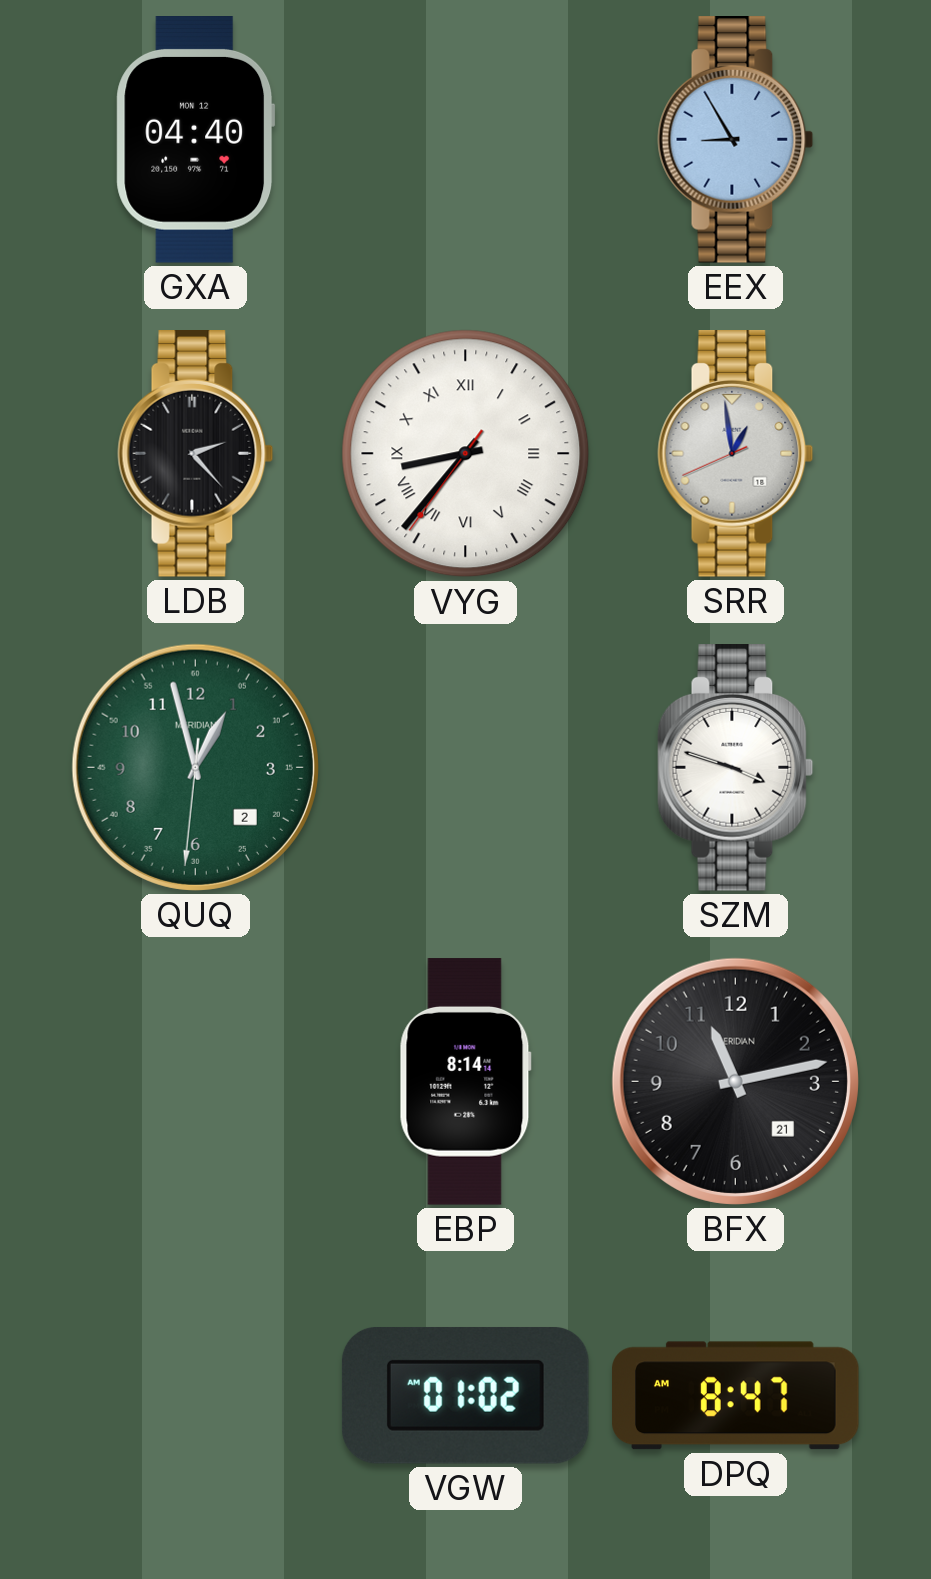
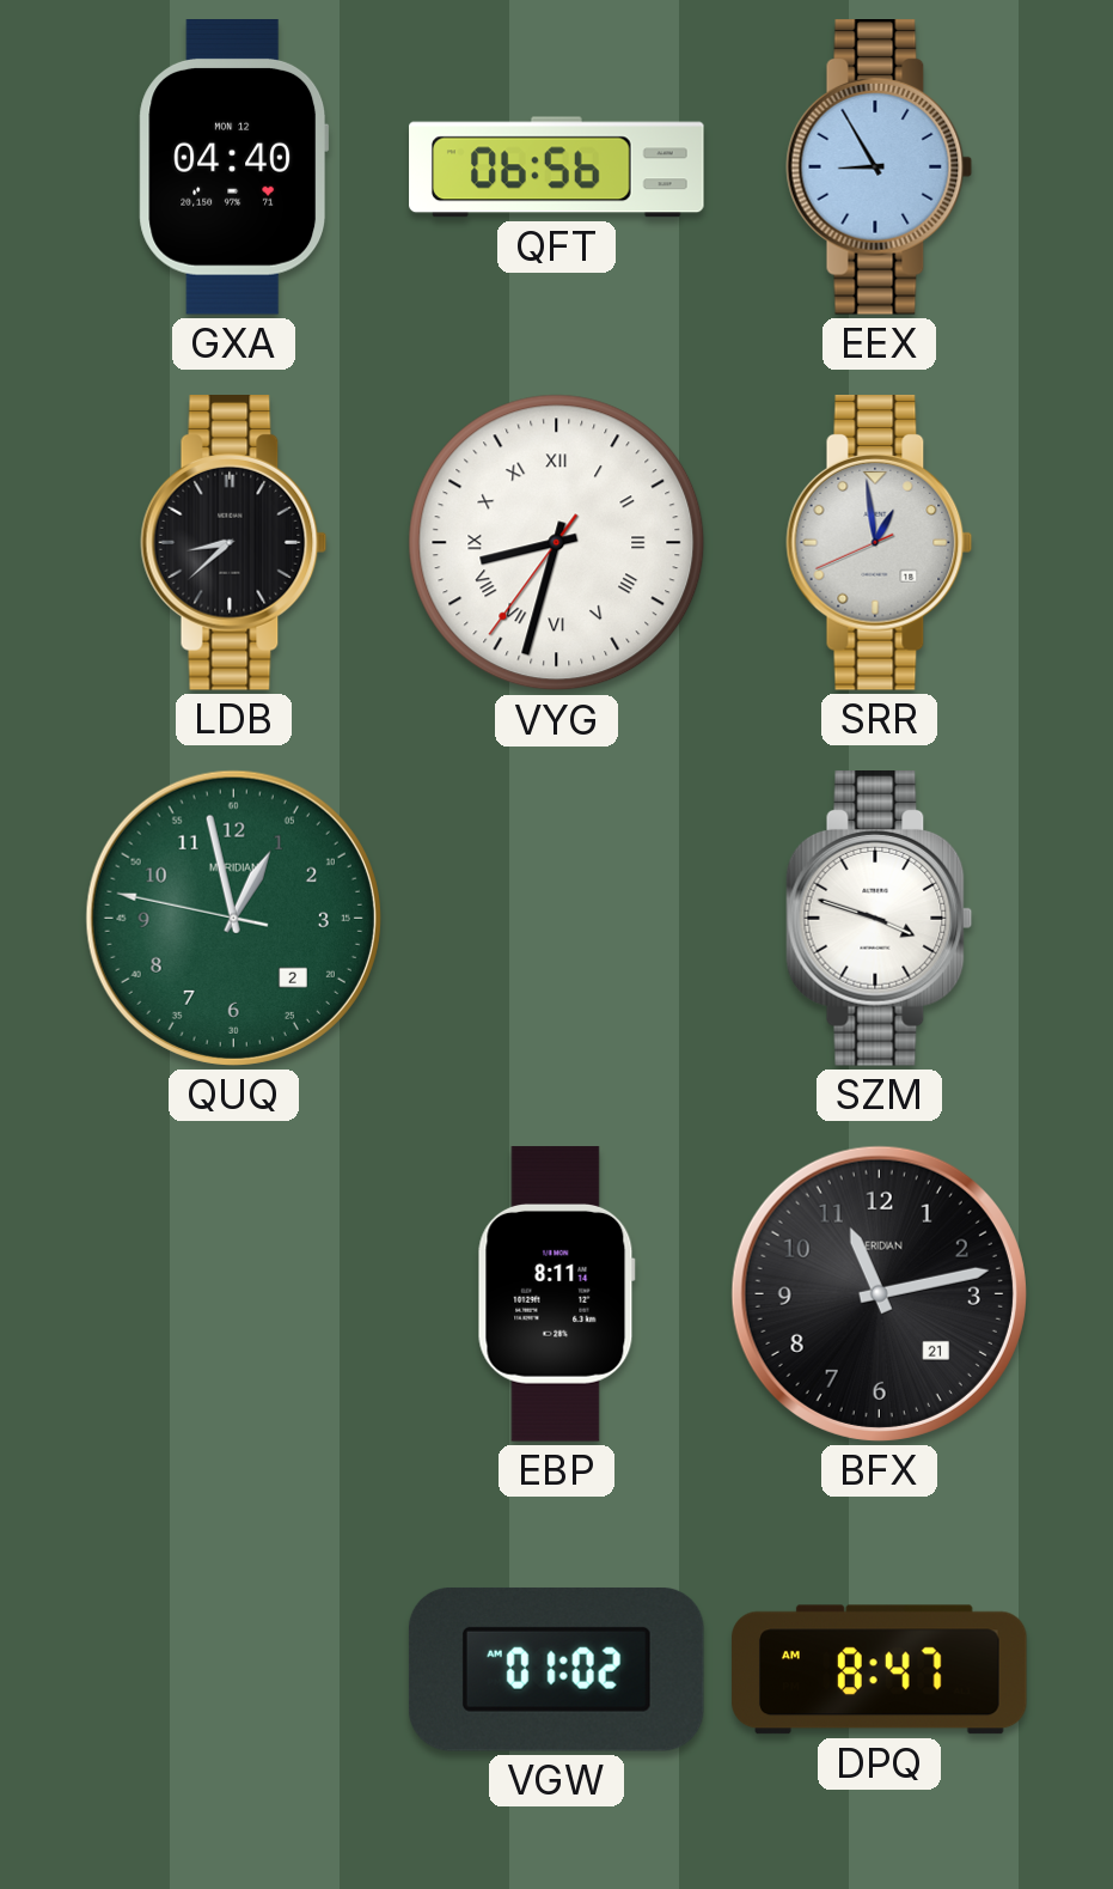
QFT: none -> 06:56 (557, 167)
LDB: 2:23 -> 8:38 (234, 543)
VYG: 8:36 -> 8:32 (557, 543)
QUQ: 12:57:31 -> 12:57:47 (233, 918)
EBP: 8:14 -> 8:11 (556, 1294)
